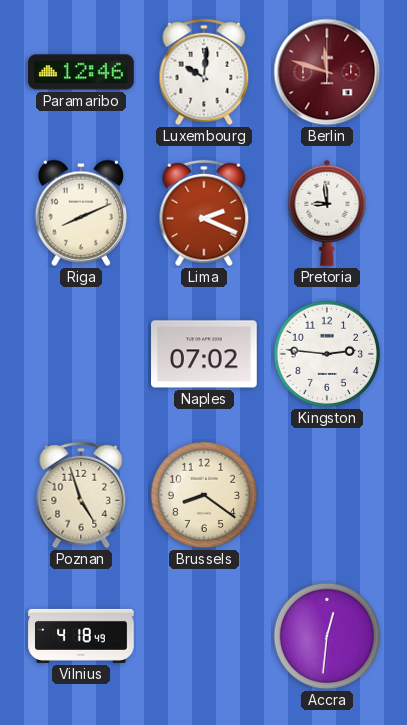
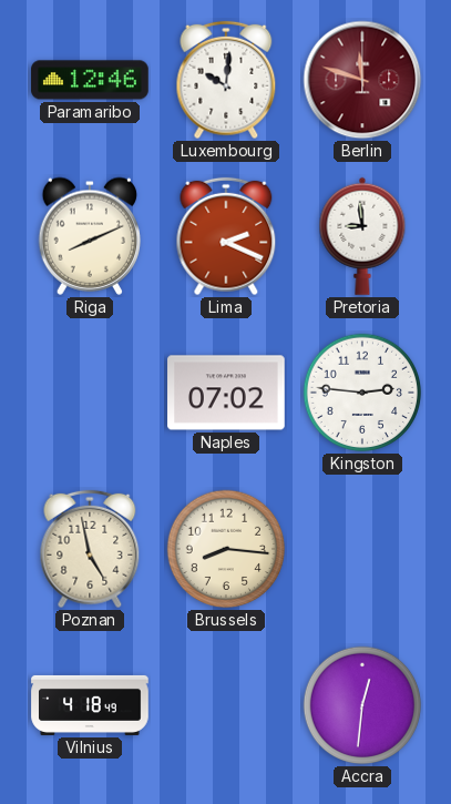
Poznan: 4:57 -> 4:58 (90, 549)
Brussels: 8:21 -> 8:16 (226, 549)
